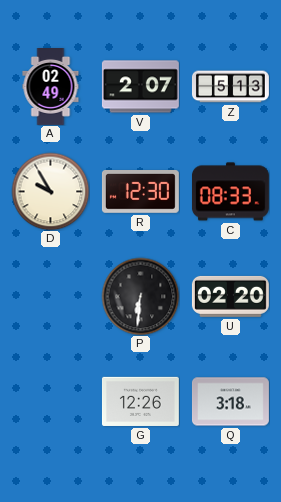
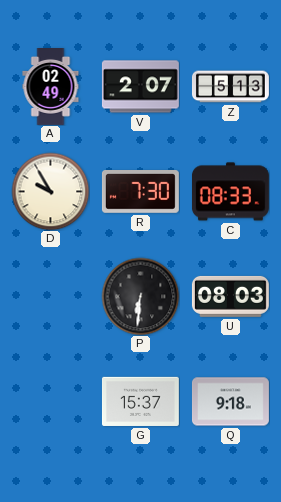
R: 12:30 -> 7:30 (140, 192)
U: 02:20 -> 08:03 (230, 296)
G: 12:26 -> 15:37 (140, 401)
Q: 3:18 -> 9:18 (230, 402)
